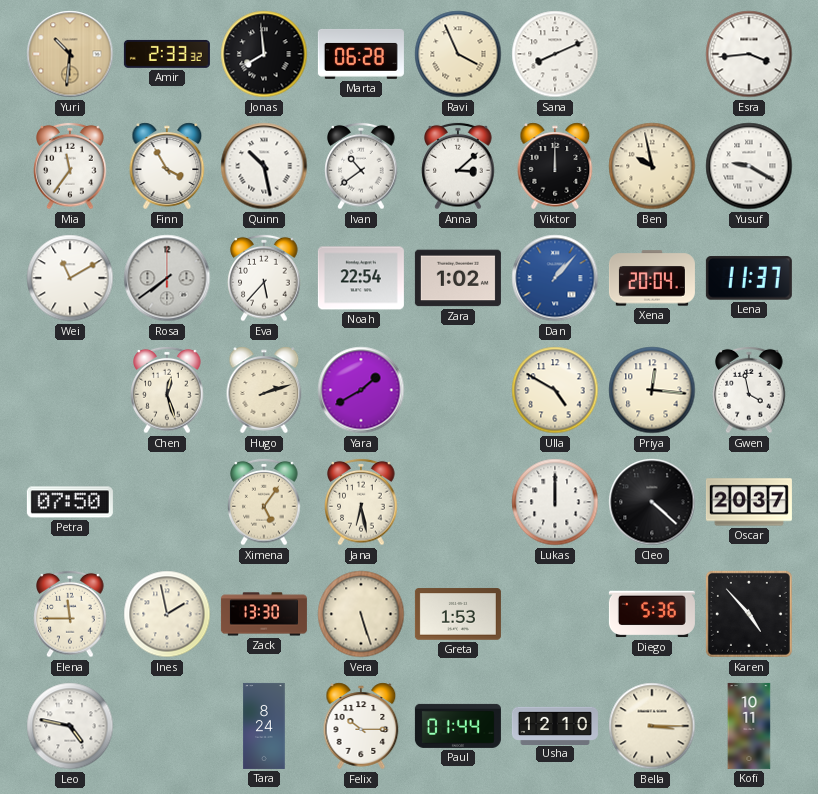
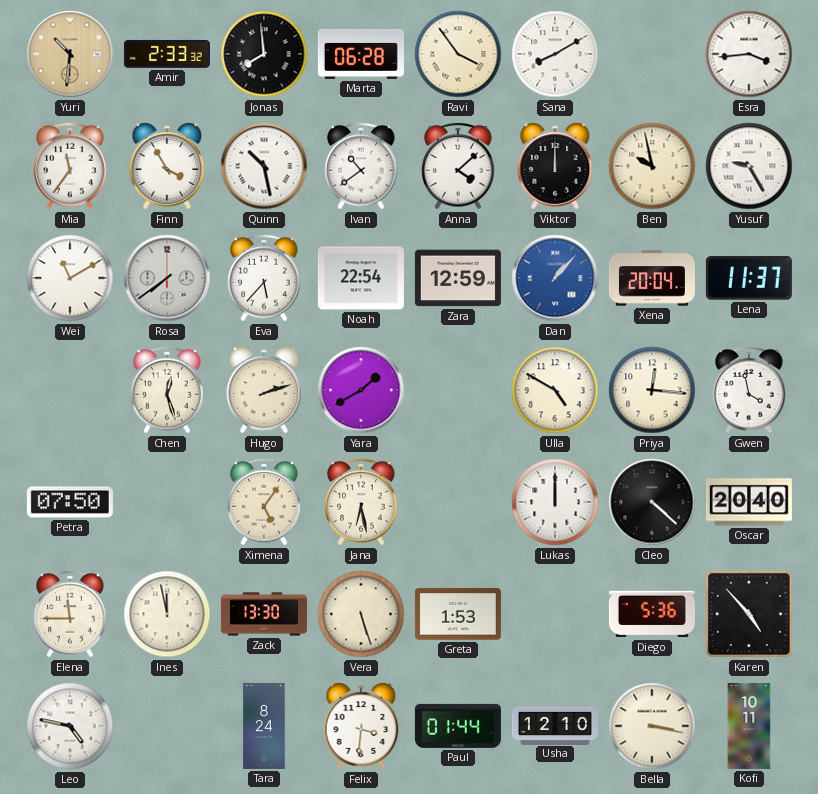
Ravi: 3:56 -> 3:54 (458, 54)
Sana: 8:11 -> 8:10 (555, 54)
Anna: 3:08 -> 4:08 (458, 166)
Yusuf: 9:20 -> 9:25 (749, 166)
Zara: 1:02 -> 12:59 (458, 278)
Oscar: 20:37 -> 20:40 (749, 502)
Ines: 1:58 -> 11:58 (167, 614)
Felix: 10:15 -> 3:31 (361, 726)
Bella: 3:15 -> 3:17 (652, 726)
